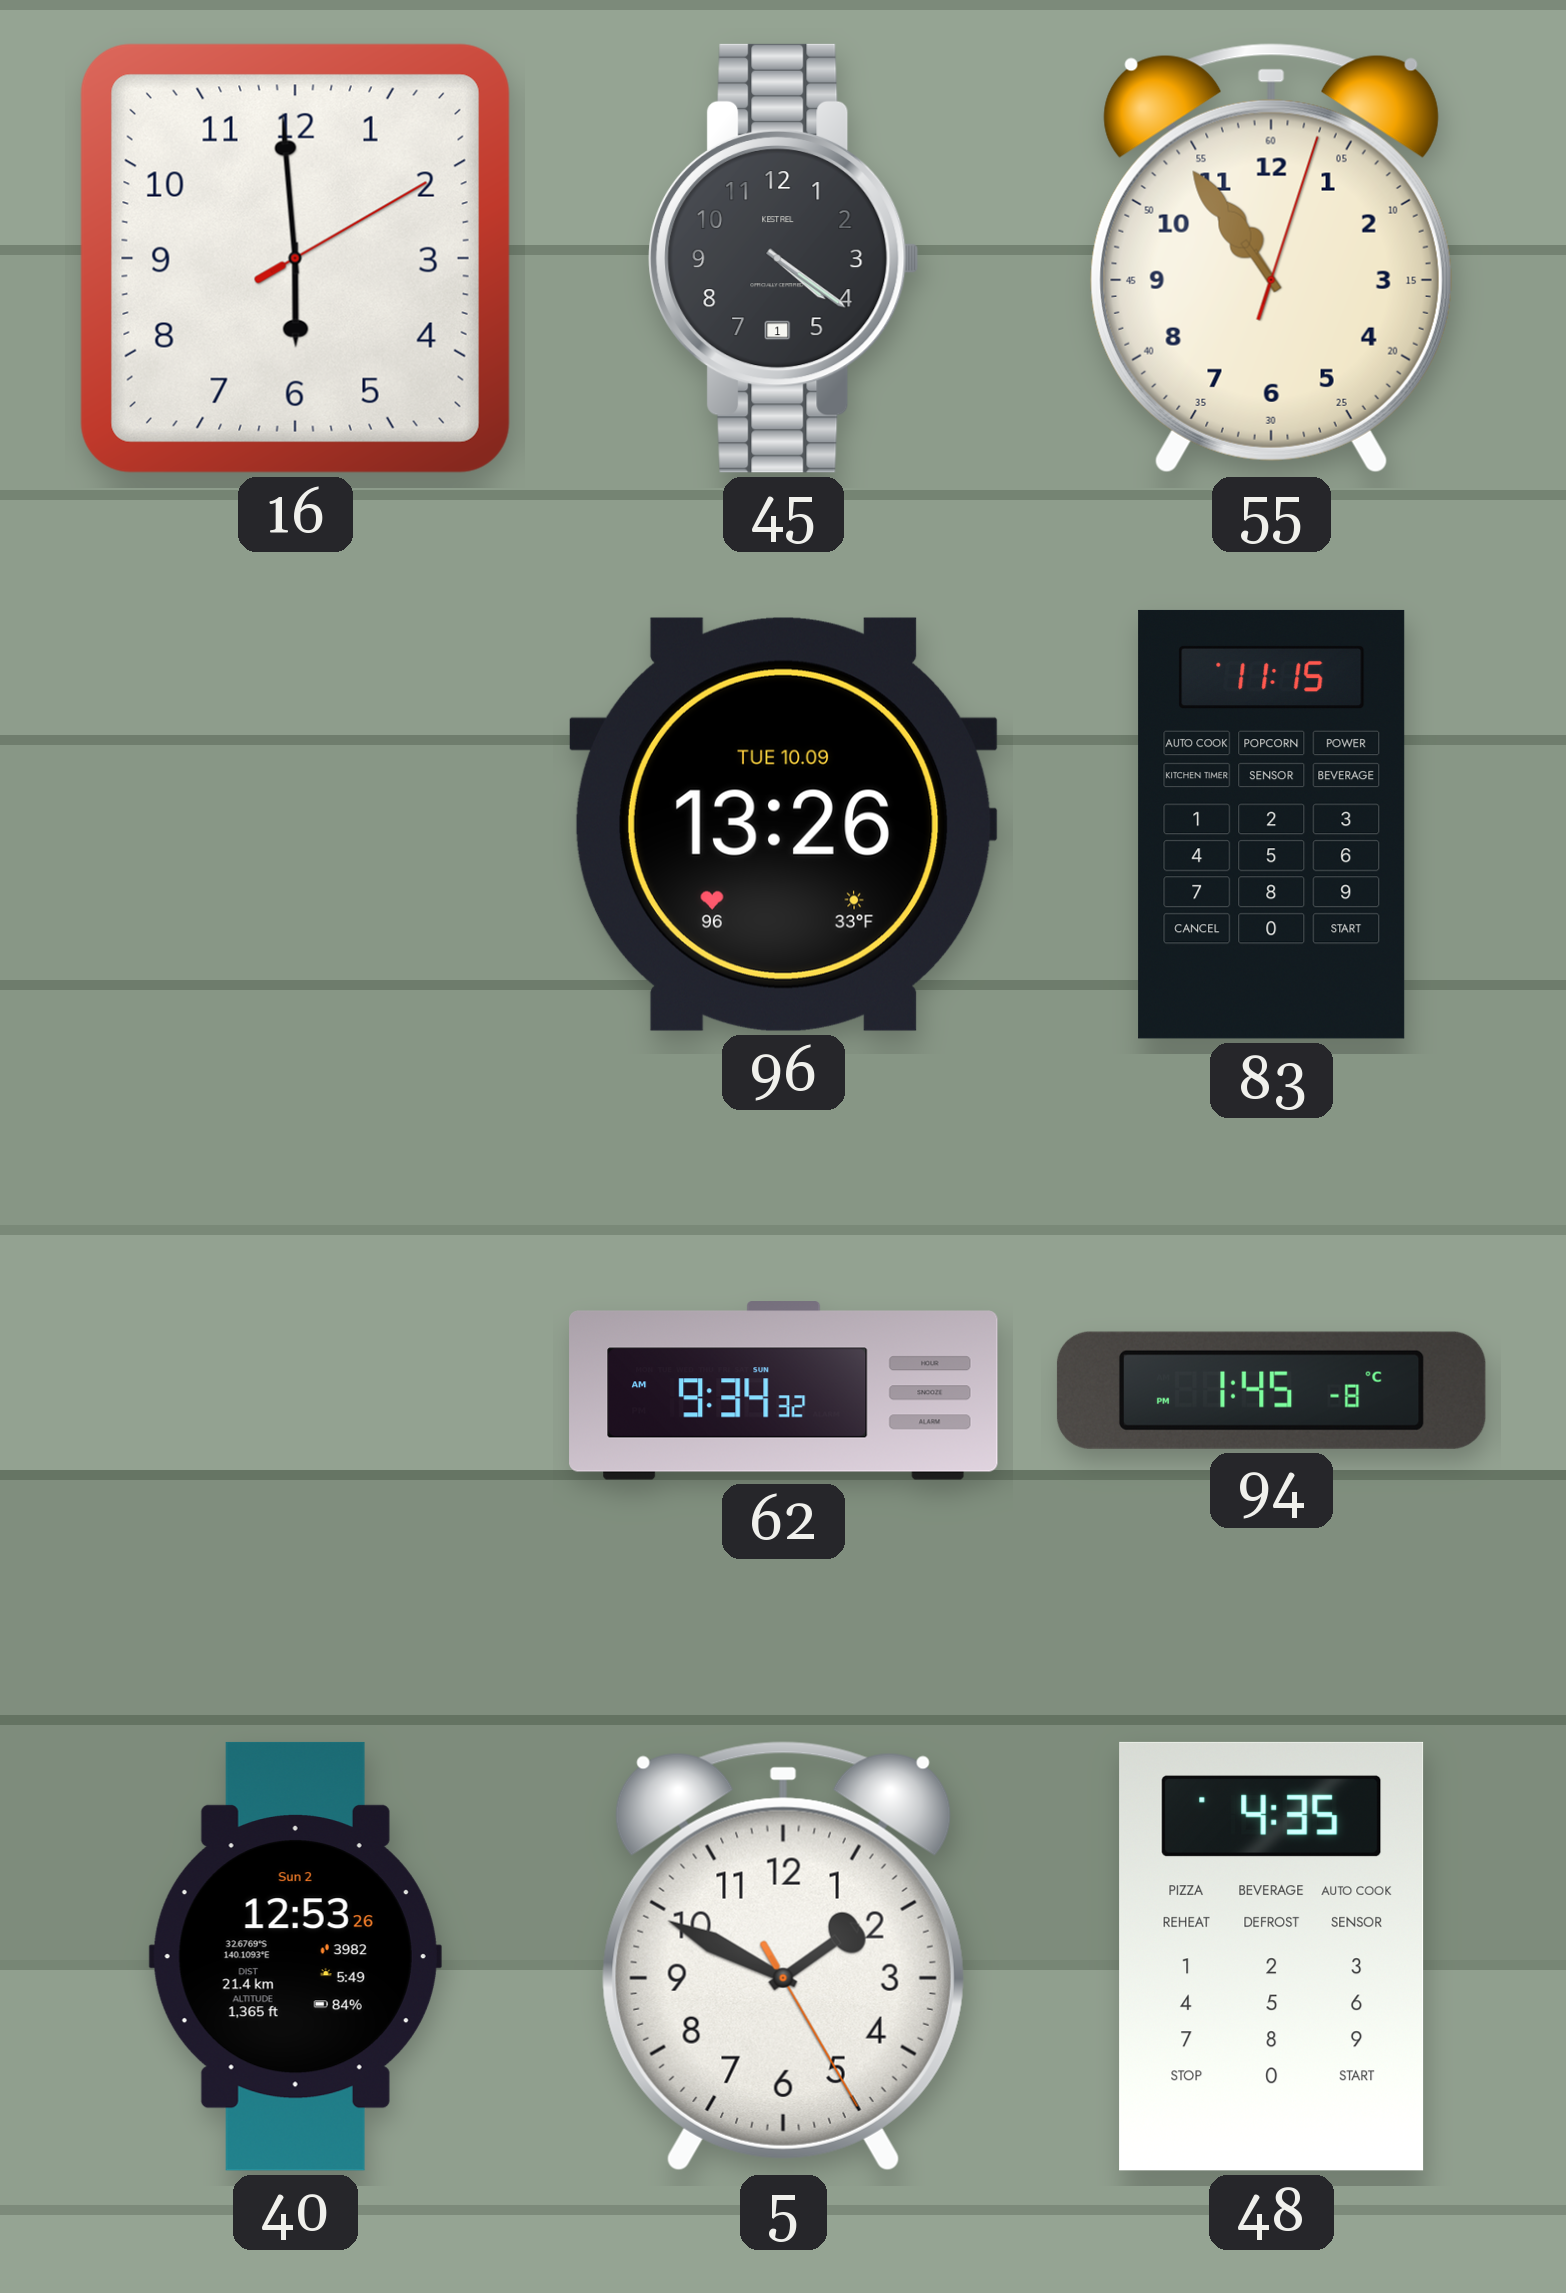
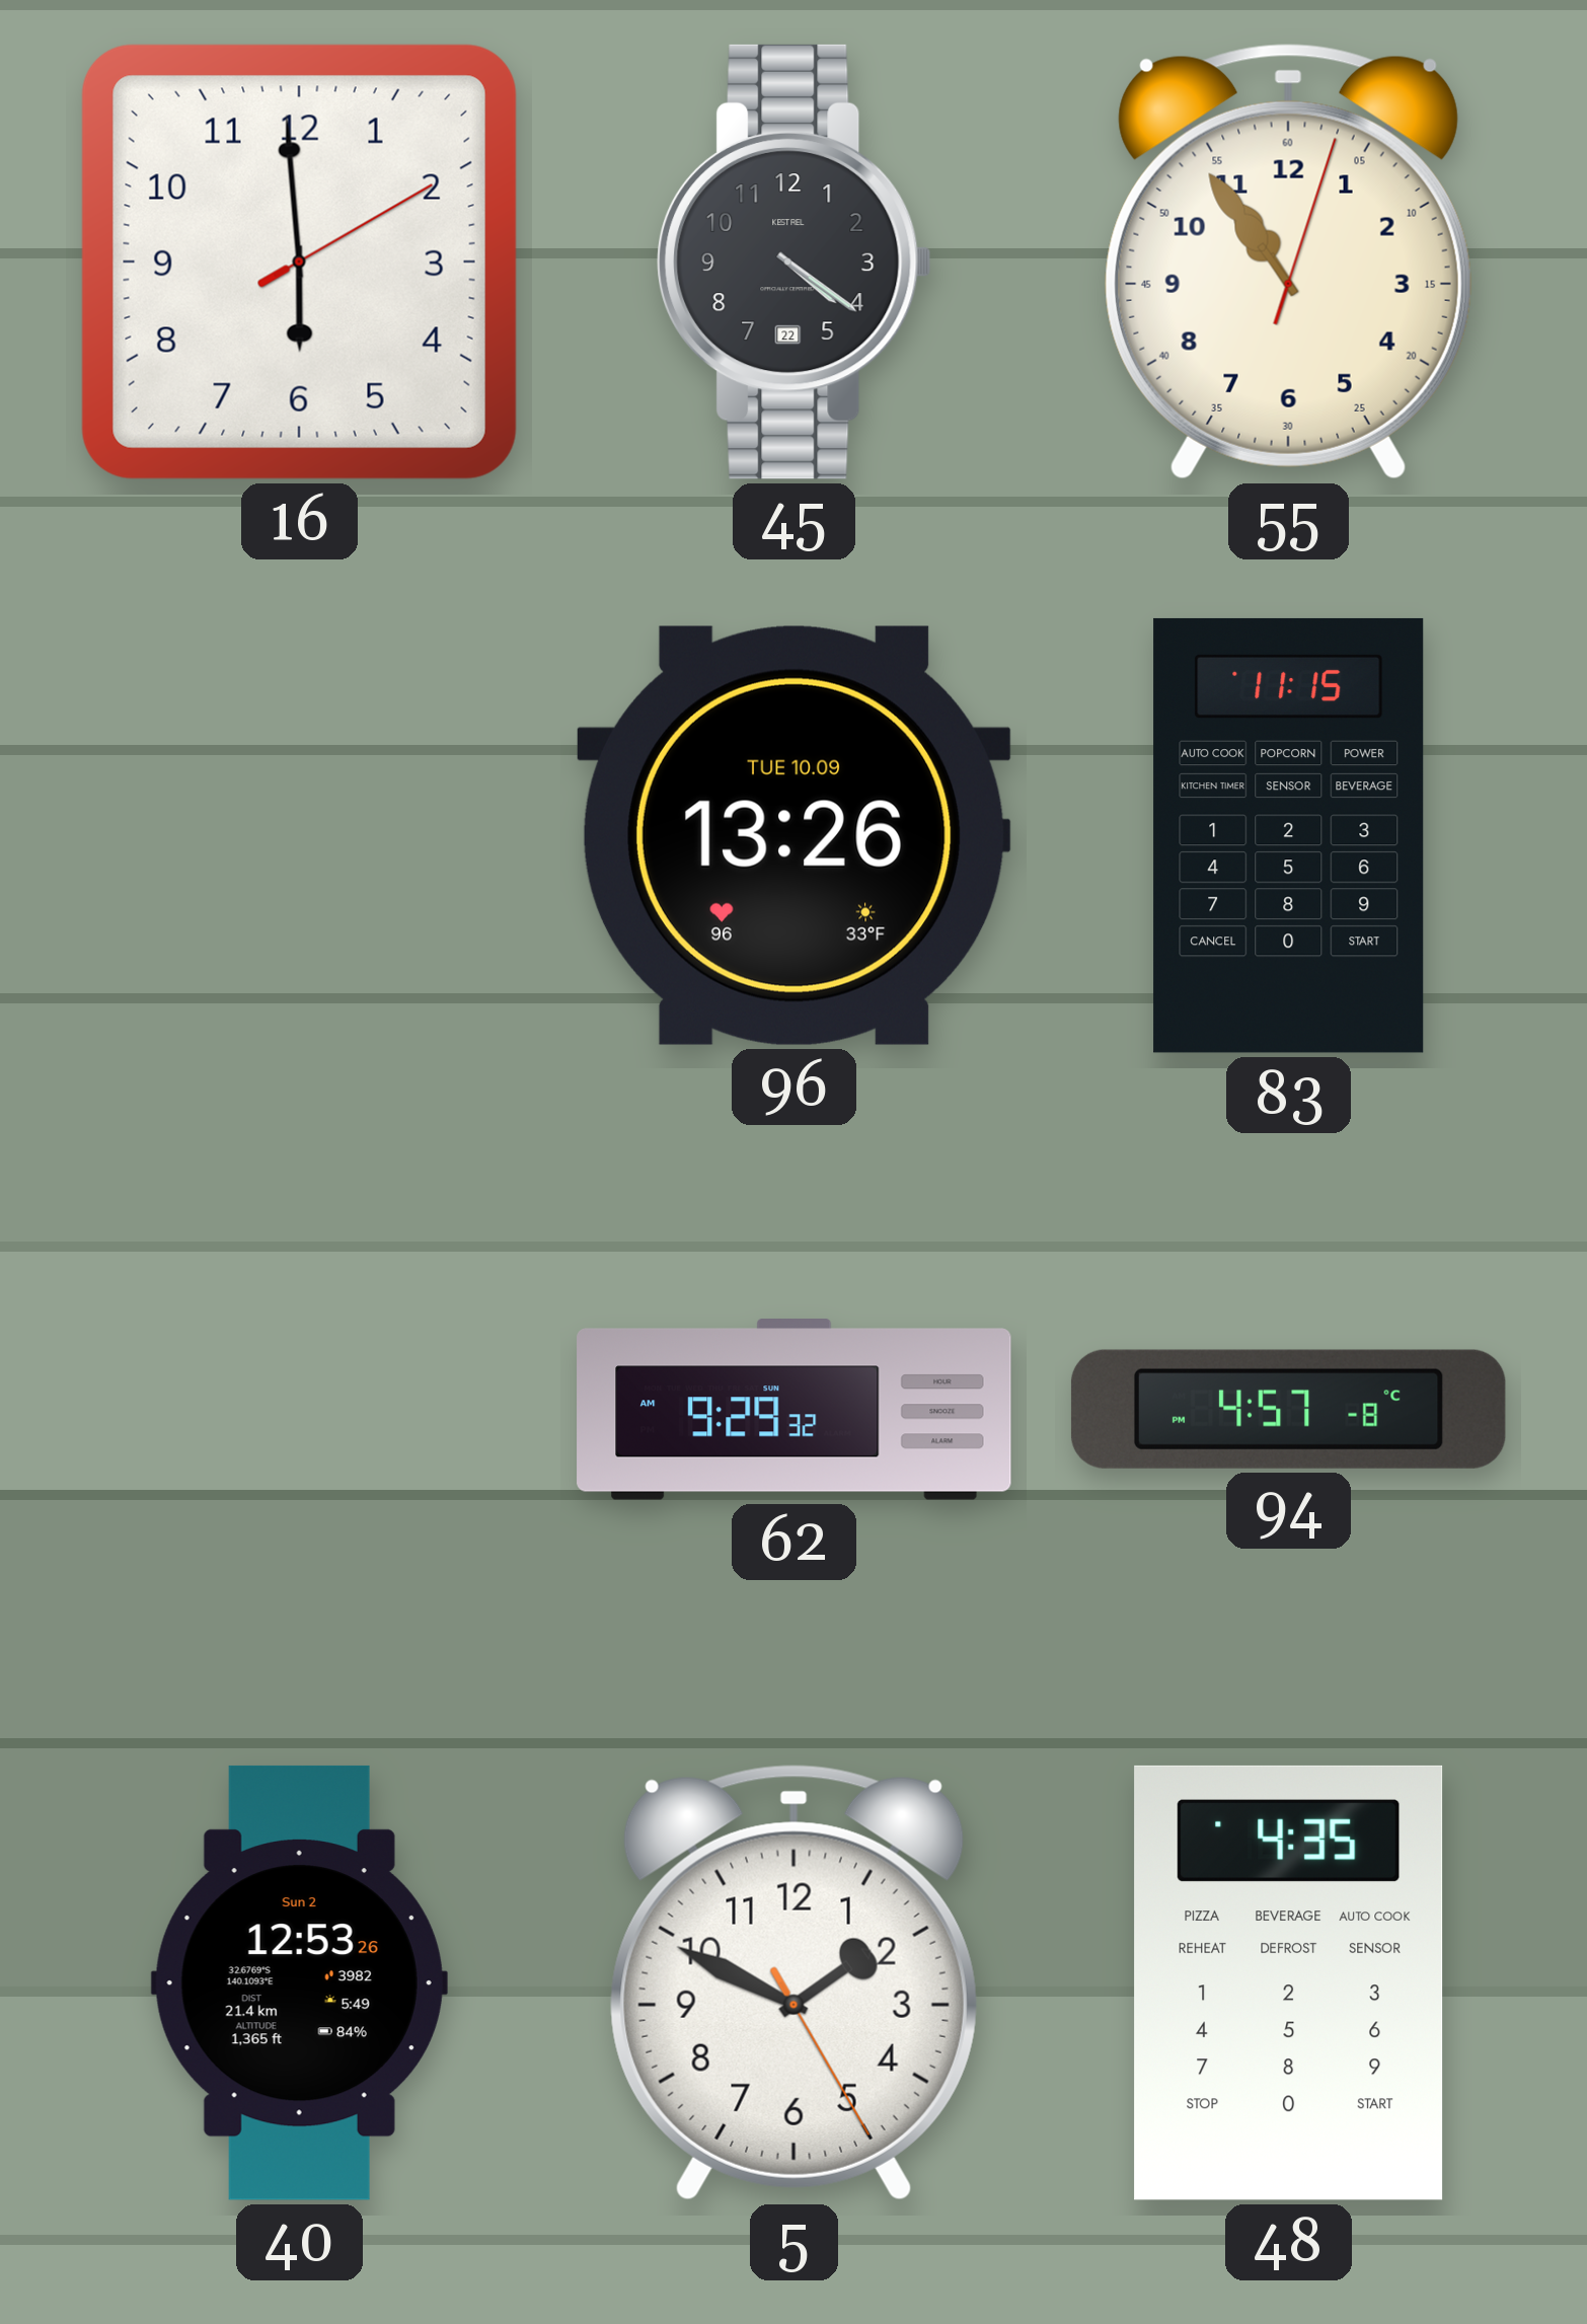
45 date: 1 -> 22 (795, 261)
62: 9:34 -> 9:29 (795, 1410)
94: 1:45 -> 4:57 (1288, 1409)
